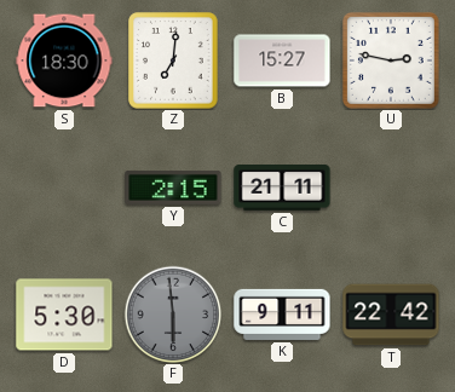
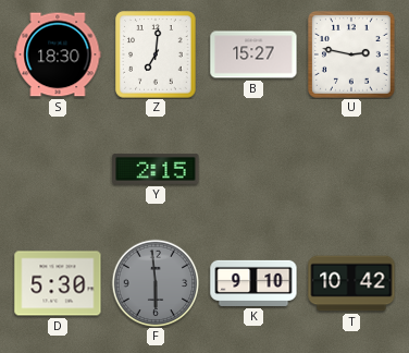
C: 21:11 -> none (282, 189)
K: 9:11 -> 9:10 (253, 283)
T: 22:42 -> 10:42 (351, 283)
